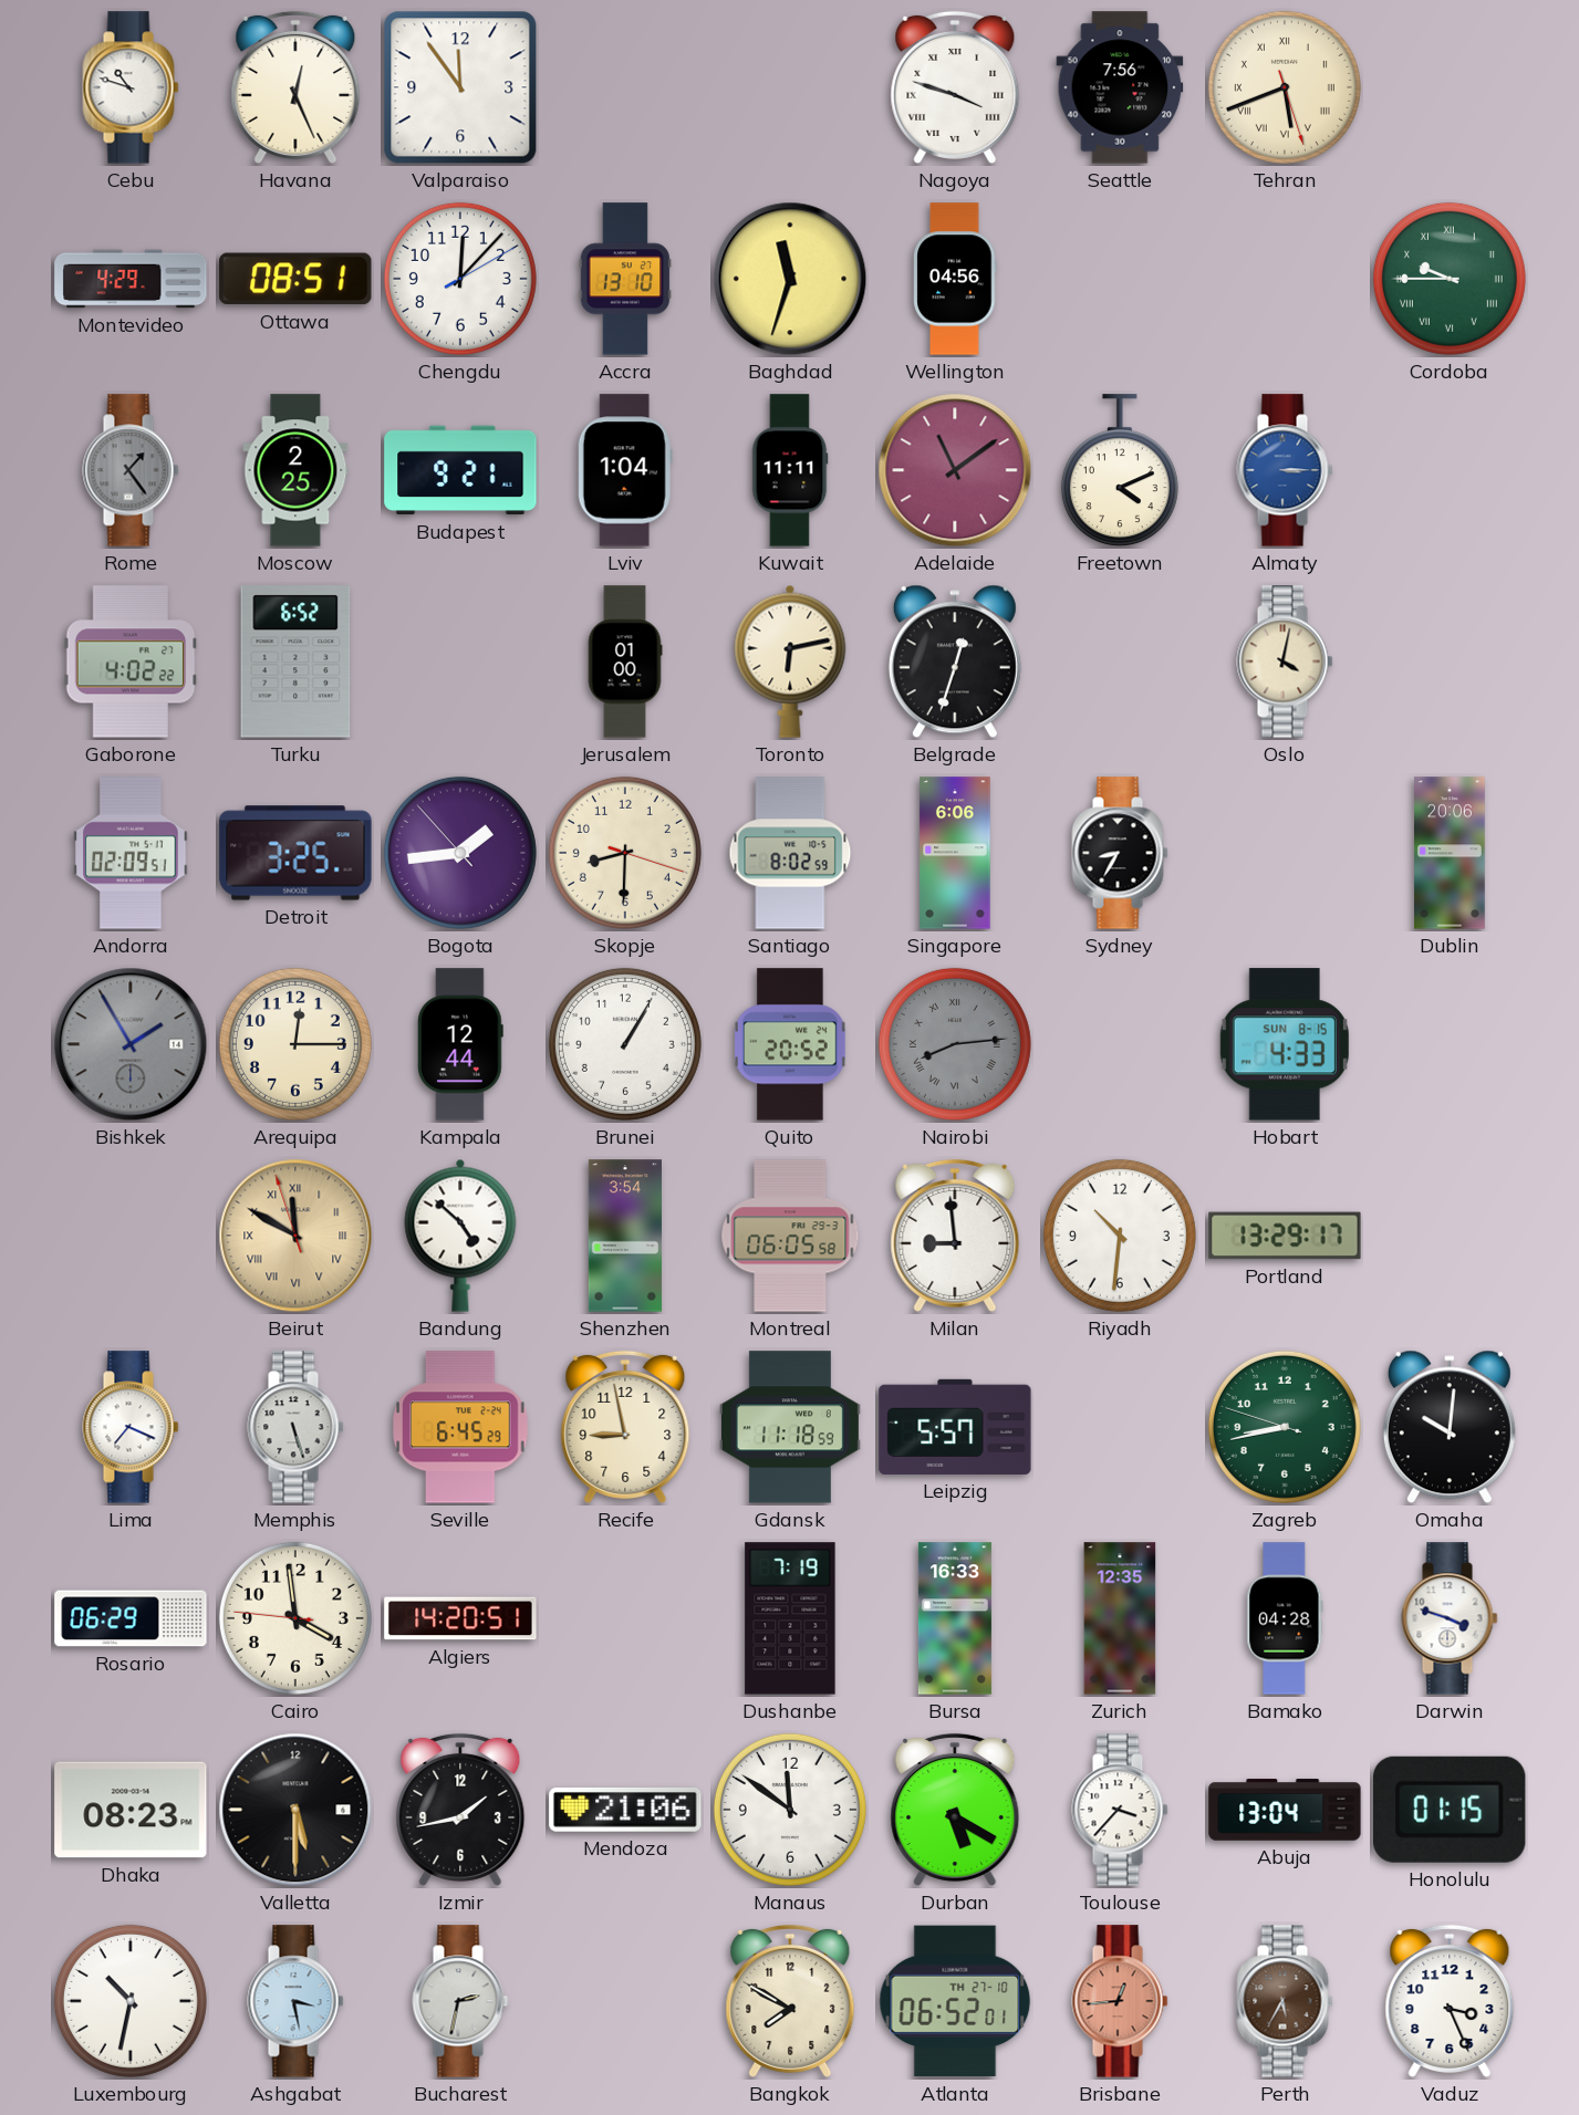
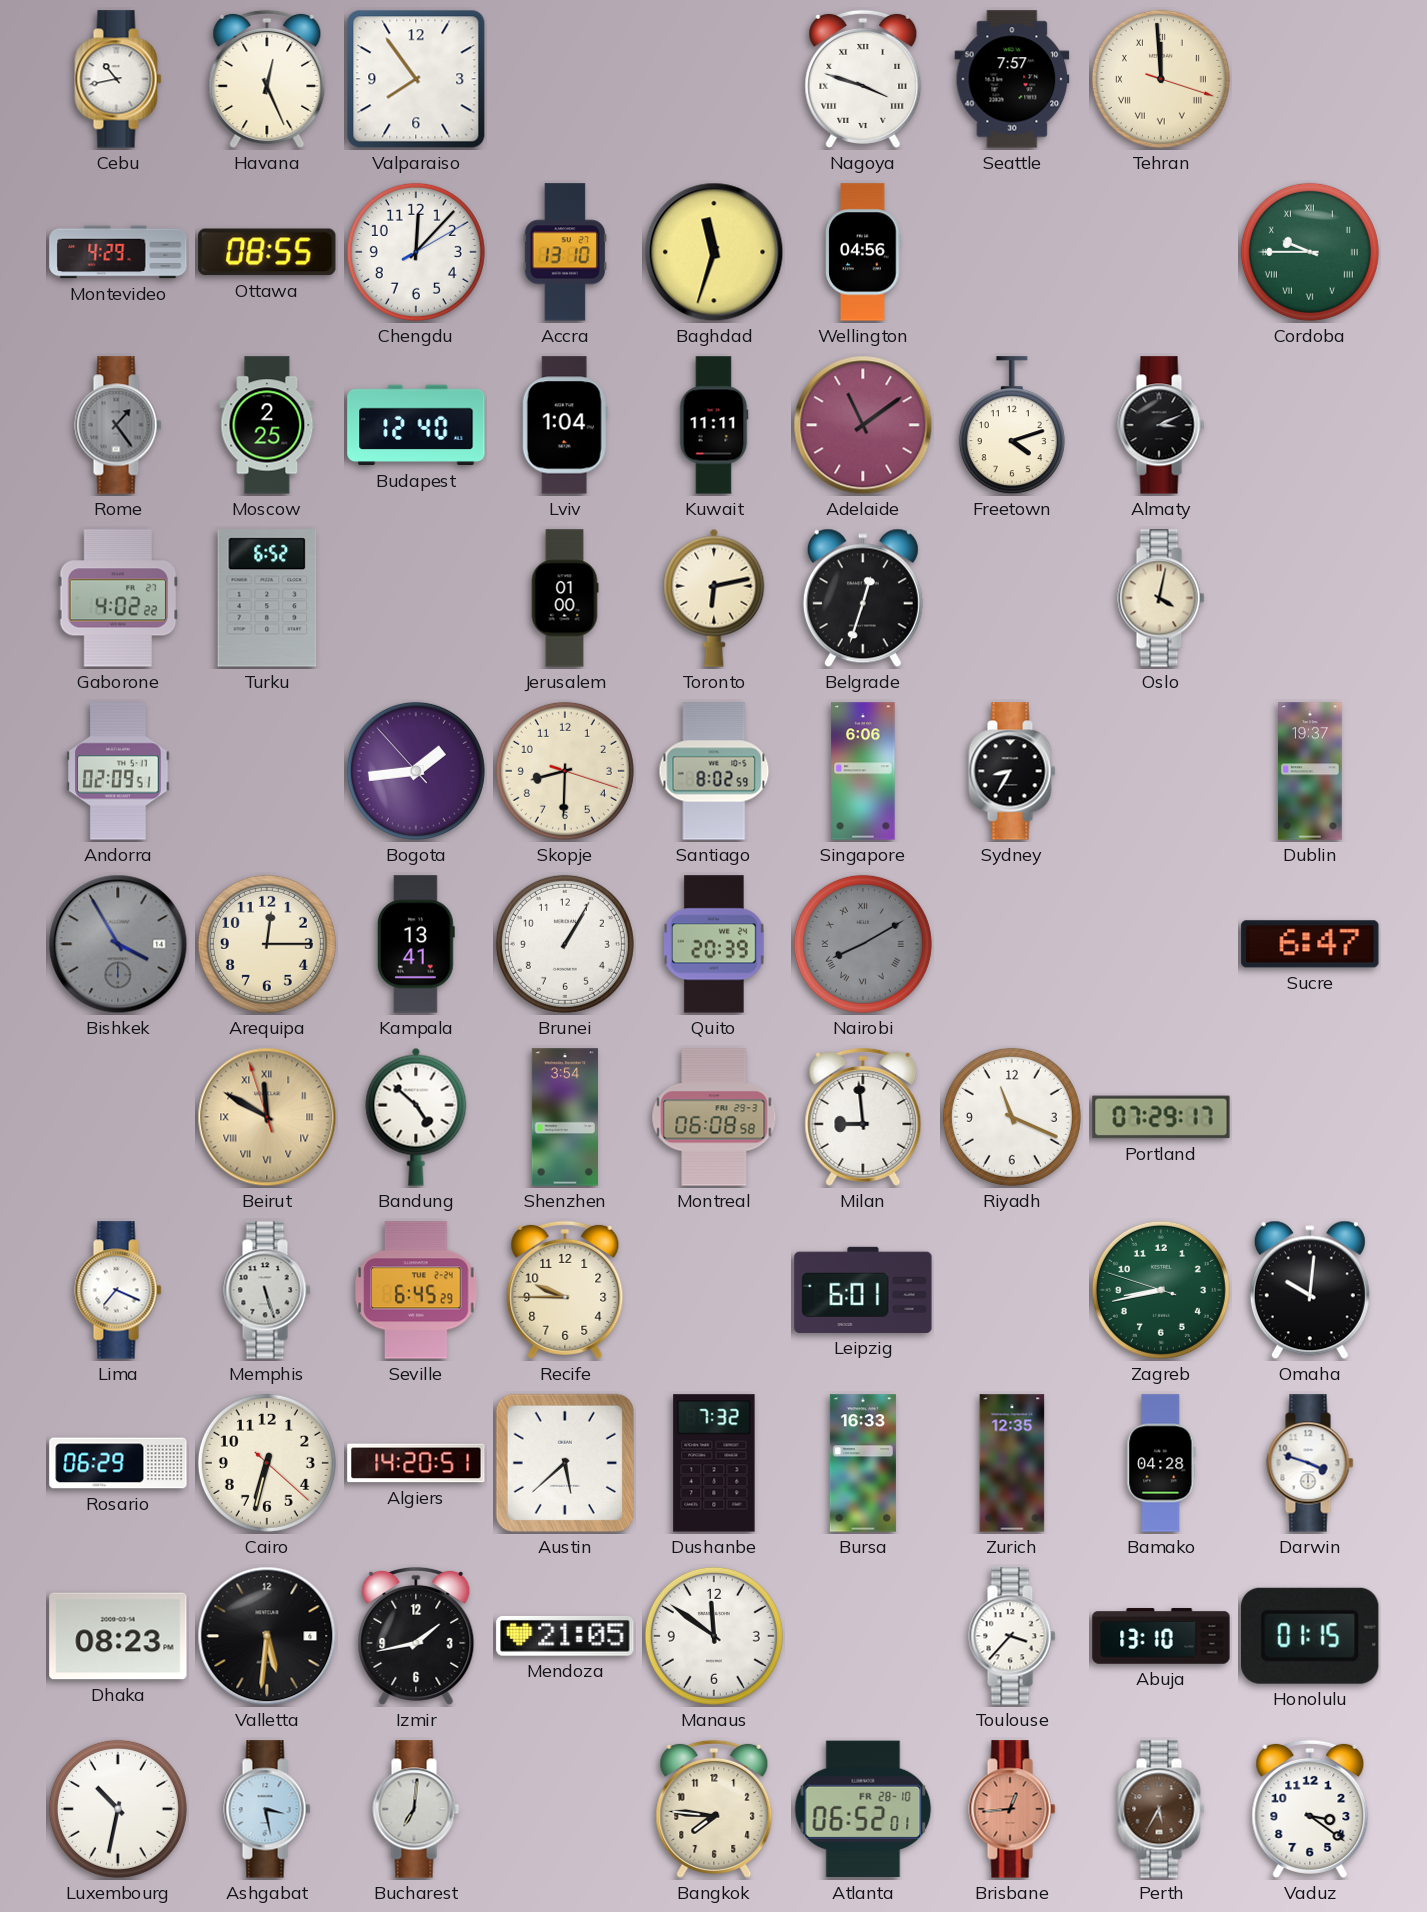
Cebu: 10:48 -> 10:43 (118, 79)
Valparaiso: 11:54 -> 7:54 (416, 79)
Seattle: 7:56 -> 7:57 (1012, 79)
Tehran: 5:41 -> 11:59 (1161, 79)
Ottawa: 08:51 -> 08:55 (267, 252)
Budapest: 9:21 -> 12:40 (416, 425)
Freetown: 4:11 -> 4:12 (1012, 426)
Almaty: 3:15 -> 3:11 (1161, 425)
Almaty dial: blue -> black (1161, 425)
Detroit: 3:25 -> none (295, 853)
Dublin: 20:06 -> 19:37 (1311, 771)
Bishkek: 1:55 -> 3:55 (118, 944)
Kampala: 12:44 -> 13:41 (416, 944)
Quito: 20:52 -> 20:39 (715, 944)
Nairobi: 8:14 -> 8:10 (863, 944)
Hobart: 4:33 -> none (1285, 1044)
Sucre: none -> 6:47 (1310, 944)
Montreal: 06:05 -> 06:08 (714, 1117)
Riyadh: 10:31 -> 11:19 (1012, 1117)
Portland: 13:29 -> 07:29 (1161, 1117)
Recife: 8:58 -> 9:45 (565, 1290)
Gdansk: 11:18 -> none (790, 1427)
Leipzig: 5:57 -> 6:01 (863, 1290)
Cairo: 3:58 -> 6:32 (267, 1463)
Austin: none -> 5:38 (565, 1463)
Dushanbe: 7:19 -> 7:32 (714, 1463)
Valletta: 5:30 -> 5:31 (267, 1636)
Mendoza: 21:06 -> 21:05 (565, 1636)
Durban: 5:20 -> none (955, 1810)
Abuja: 13:04 -> 13:10 (1161, 1636)
Bucharest: 2:32 -> 7:01 (416, 1809)
Bangkok: 7:50 -> 7:46 (714, 1809)
Atlanta date: TH 27-10 -> FR 28-10 (863, 1809)
Vaduz: 3:26 -> 3:21 (1310, 1809)
